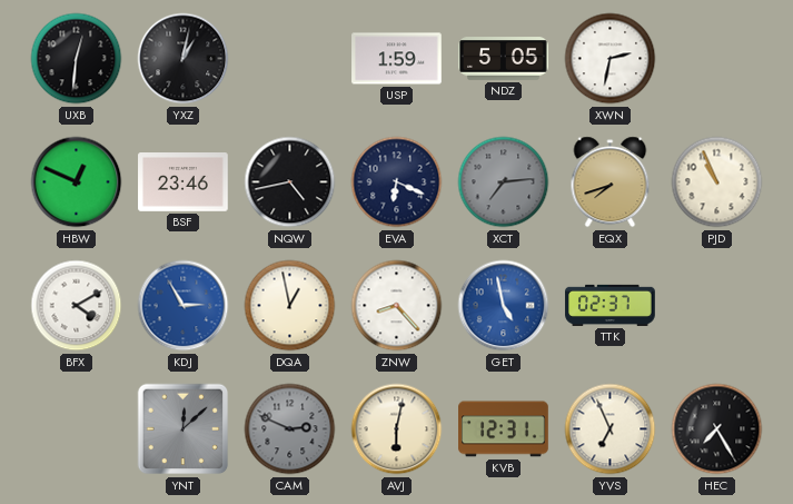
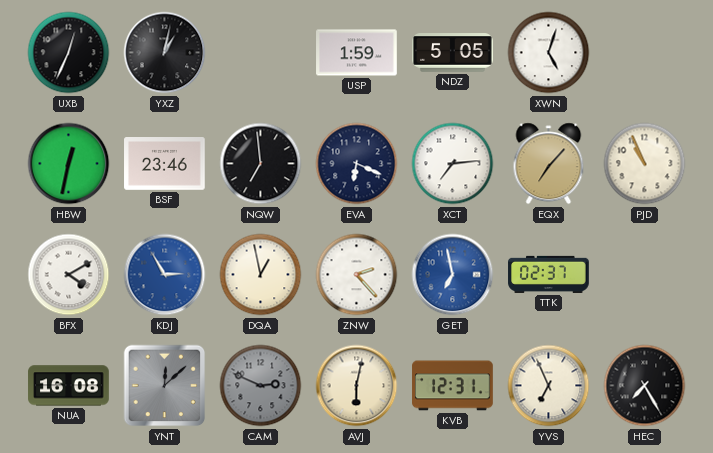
UXB: 12:31 -> 12:34 (69, 53)
XWN: 2:32 -> 5:03 (549, 53)
HBW: 12:49 -> 12:32 (69, 164)
NQW: 4:43 -> 6:59 (261, 164)
XCT dial: grey -> white (453, 164)
EQX: 7:42 -> 7:07 (549, 164)
ZNW: 8:23 -> 2:23 (357, 275)
GET: 4:58 -> 6:58 (453, 275)
NUA: none -> 16:08 (69, 386)
